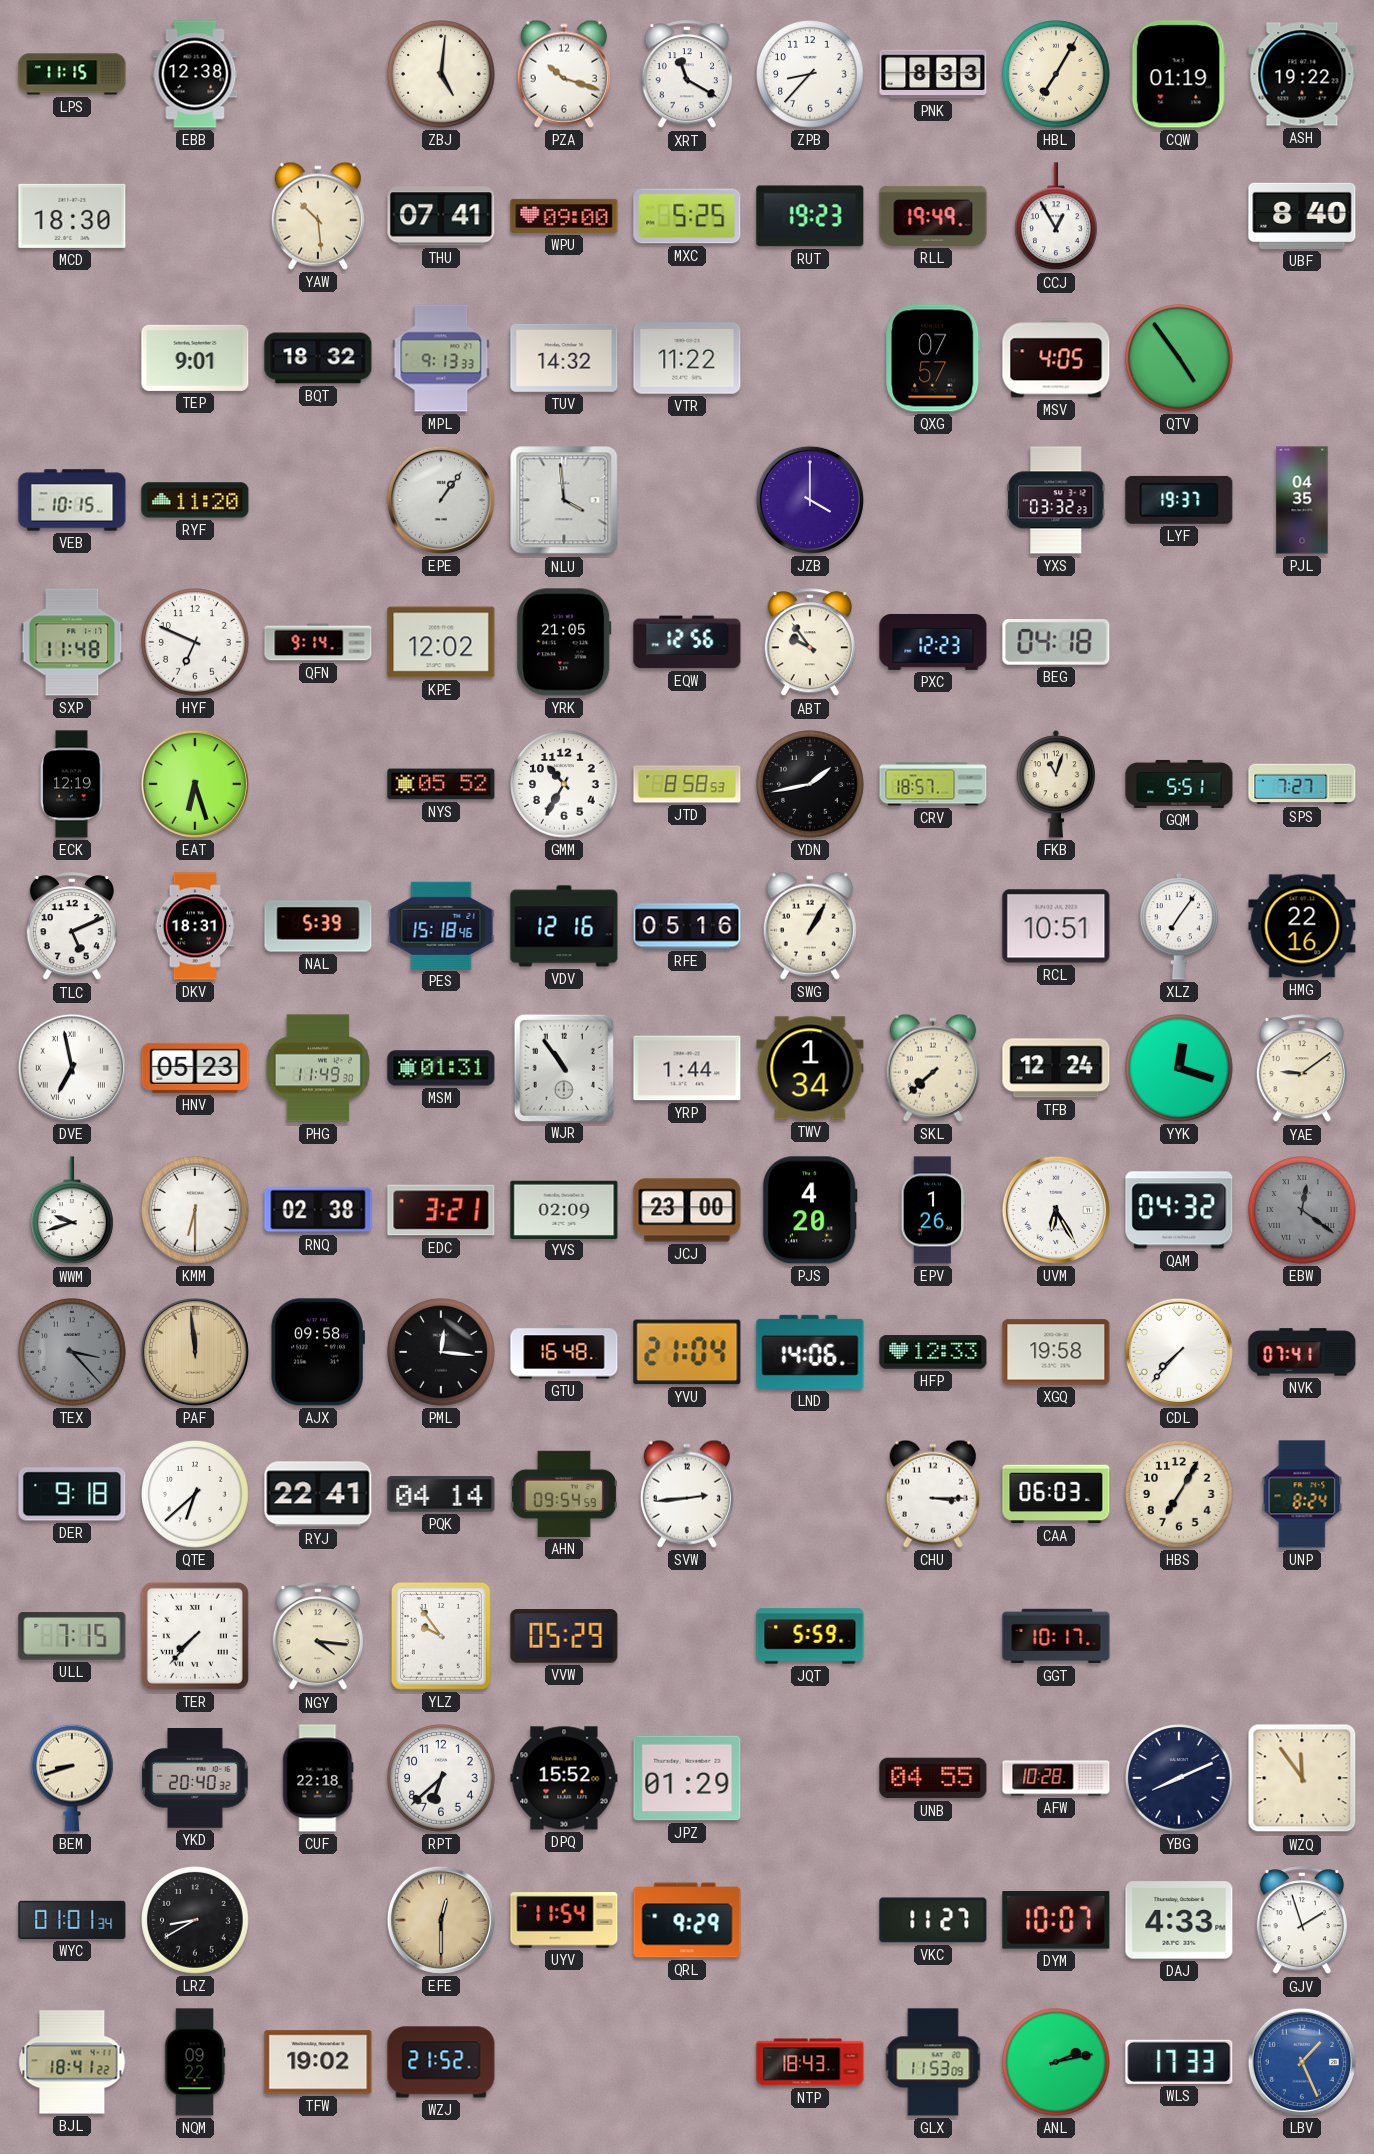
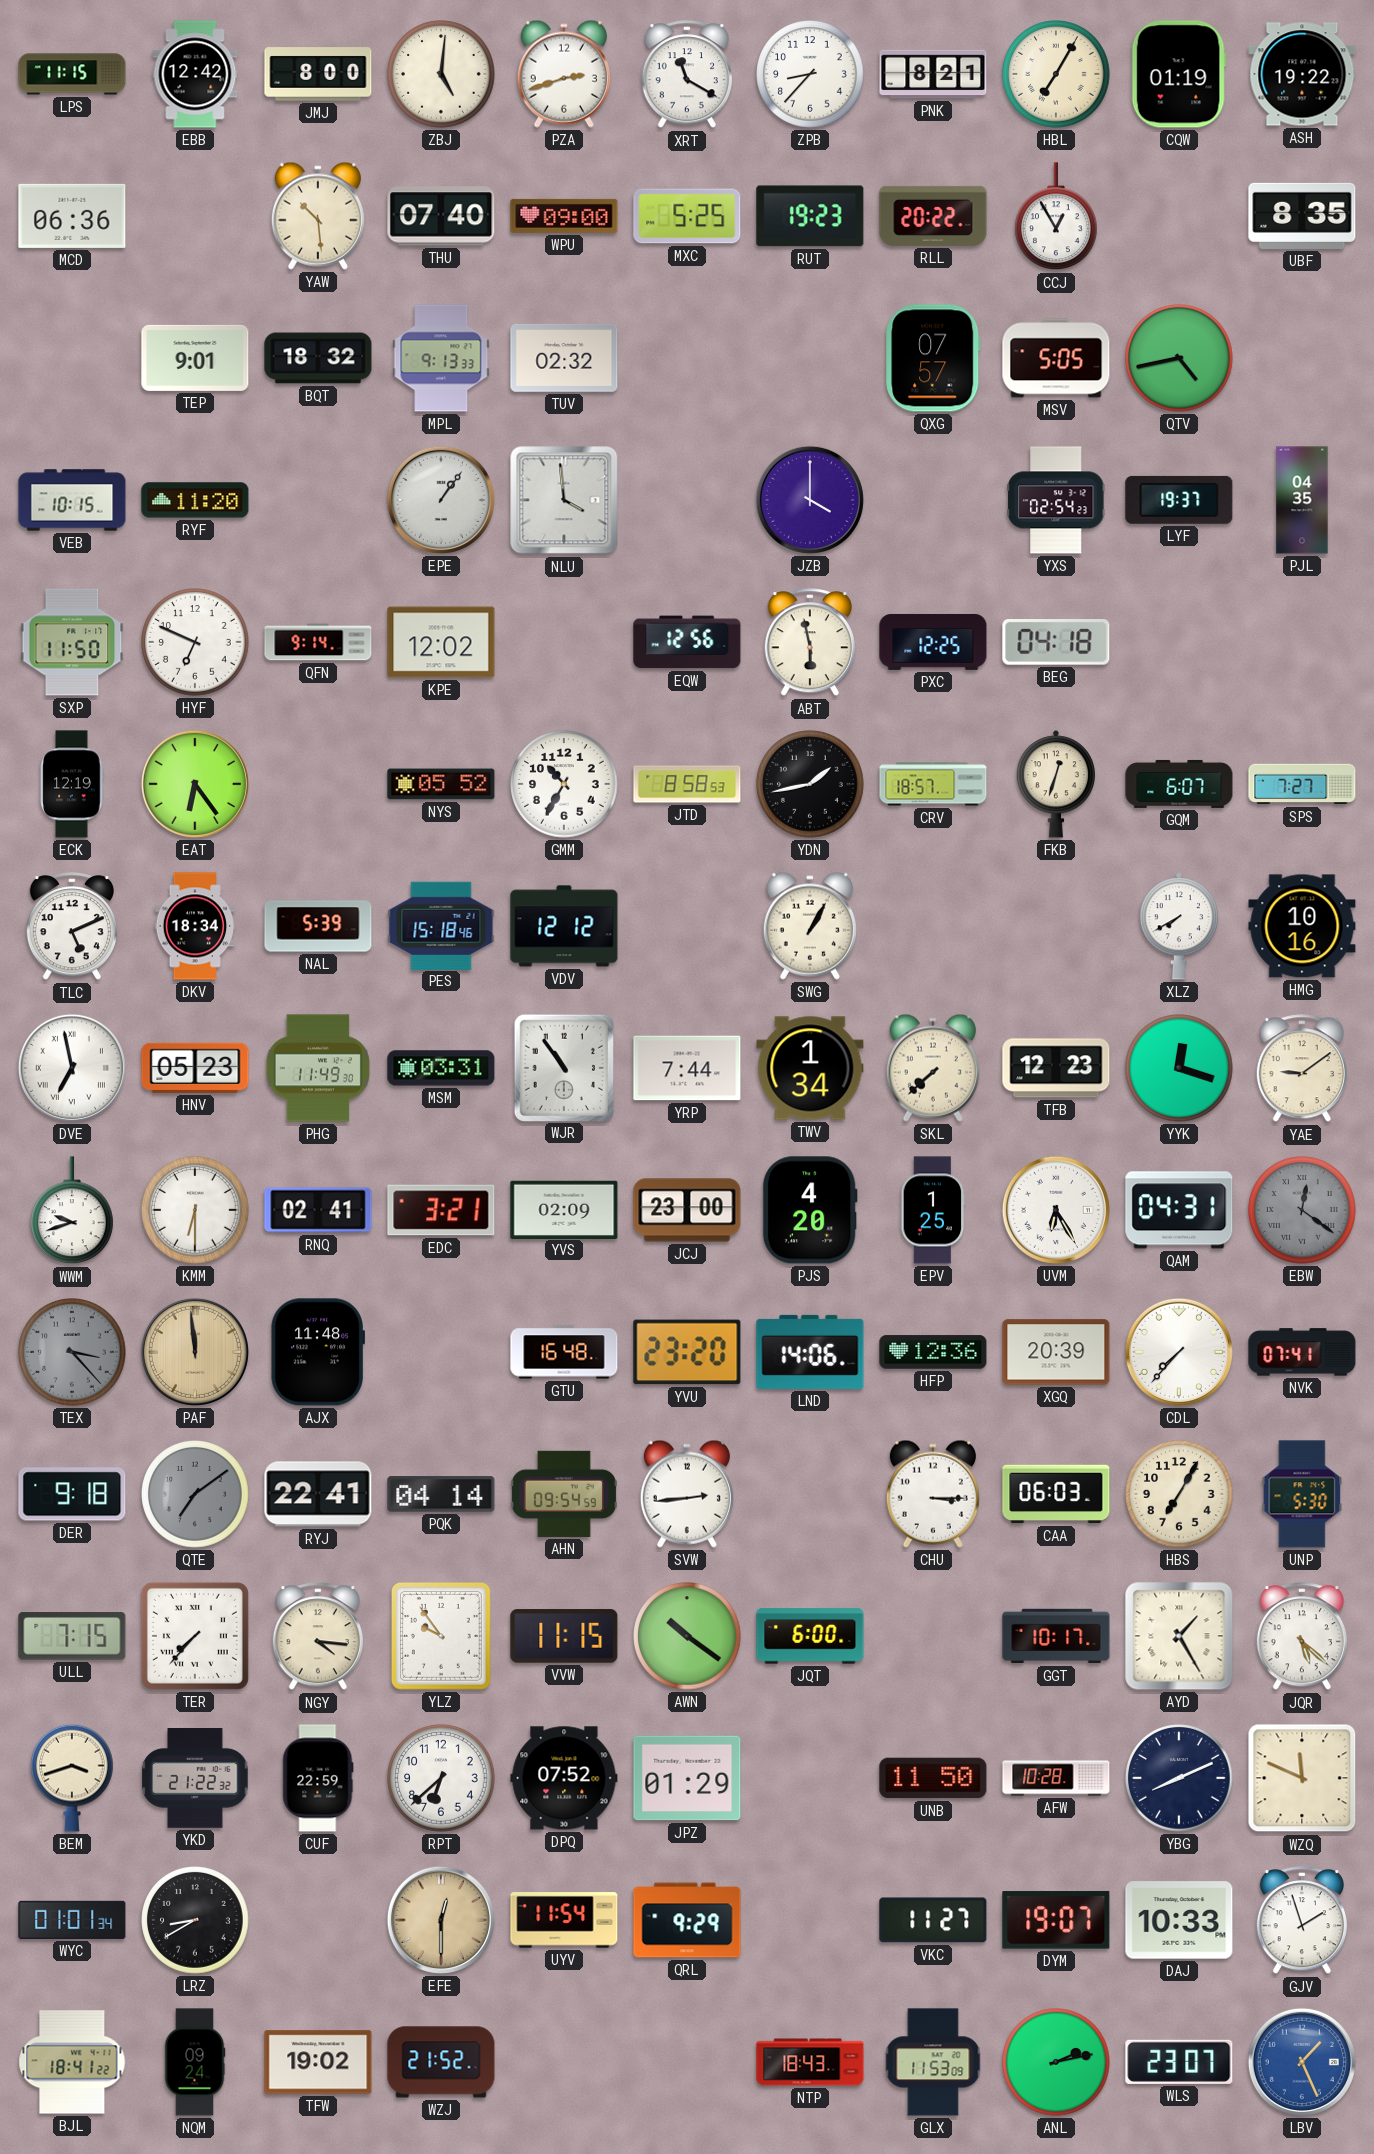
EBB: 12:38 -> 12:42 (195, 74)
JMJ: none -> 8:00 (318, 74)
PZA: 10:18 -> 2:42 (564, 74)
PNK: 8:33 -> 8:21 (933, 74)
MCD: 18:30 -> 06:36 (72, 216)
THU: 07:41 -> 07:40 (441, 216)
RLL: 19:49 -> 20:22 (933, 216)
UBF: 8:40 -> 8:35 (1302, 216)
TUV: 14:32 -> 02:32 (564, 358)
VTR: 11:22 -> none (687, 358)
MSV: 4:05 -> 5:05 (1056, 358)
QTV: 4:54 -> 4:43 (1179, 358)
YXS: 03:32 -> 02:54 (1056, 500)
SXP: 11:48 -> 11:50 (72, 642)
YRK: 21:05 -> none (564, 642)
ABT: 9:54 -> 5:58 (810, 643)
PXC: 12:23 -> 12:25 (933, 642)
EAT: 6:27 -> 6:24 (195, 784)
FKB: 11:03 -> 12:33 (1056, 784)
GQM: 5:51 -> 6:07 (1179, 784)
DKV: 18:31 -> 18:34 (195, 926)
VDV: 12:16 -> 12:12 (564, 926)
RFE: 05:16 -> none (687, 926)
RCL: 10:51 -> none (1056, 926)
XLZ: 7:06 -> 7:40 (1179, 926)
HMG: 22:16 -> 10:16 (1302, 926)
MSM: 01:31 -> 03:31 (441, 1068)
YRP: 1:44 -> 7:44 (687, 1068)
TFB: 12:24 -> 12:23 (1056, 1068)
RNQ: 02:38 -> 02:41 (318, 1210)
EPV: 1:26 -> 1:25 (933, 1210)
QAM: 04:32 -> 04:31 (1179, 1210)
AJX: 09:58 -> 11:48 (317, 1352)
PML: 12:16 -> none (441, 1352)
YVU: 21:04 -> 23:20 (687, 1352)
HFP: 12:33 -> 12:36 (933, 1352)
XGQ: 19:58 -> 20:39 (1056, 1352)
QTE: 6:38 -> 7:09 (195, 1494)
QTE dial: white -> grey (195, 1494)
UNP: 8:24 -> 5:30 (1302, 1494)
VVW: 05:29 -> 11:15 (564, 1636)
AWN: none -> 10:21 (687, 1636)
JQT: 5:59 -> 6:00 (810, 1636)
AYD: none -> 1:25 (1179, 1636)
JQR: none -> 5:22 (1302, 1637)
BEM: 8:42 -> 3:42 (73, 1778)
YKD: 20:40 -> 21:22 (195, 1779)
CUF: 22:18 -> 22:59 (318, 1778)
DPQ: 15:52 -> 07:52 (564, 1778)
UNB: 04:55 -> 11:50 (933, 1778)
WZQ: 11:54 -> 11:49 (1302, 1778)
DYM: 10:07 -> 19:07 (1056, 1920)
DAJ: 4:33 -> 10:33 (1179, 1920)
NQM: 09:22 -> 09:24 (195, 2062)
WLS: 17:33 -> 23:07 (1179, 2062)
